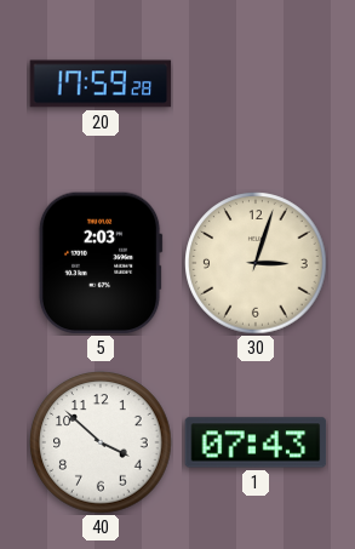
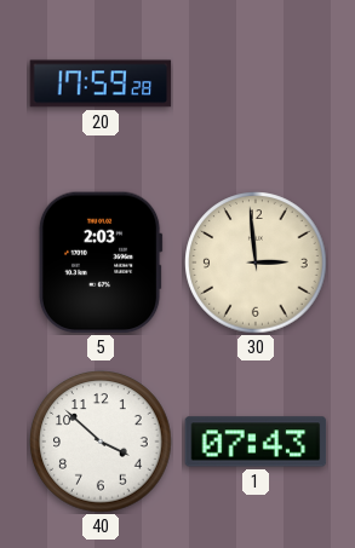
30: 3:03 -> 2:59 (256, 263)
